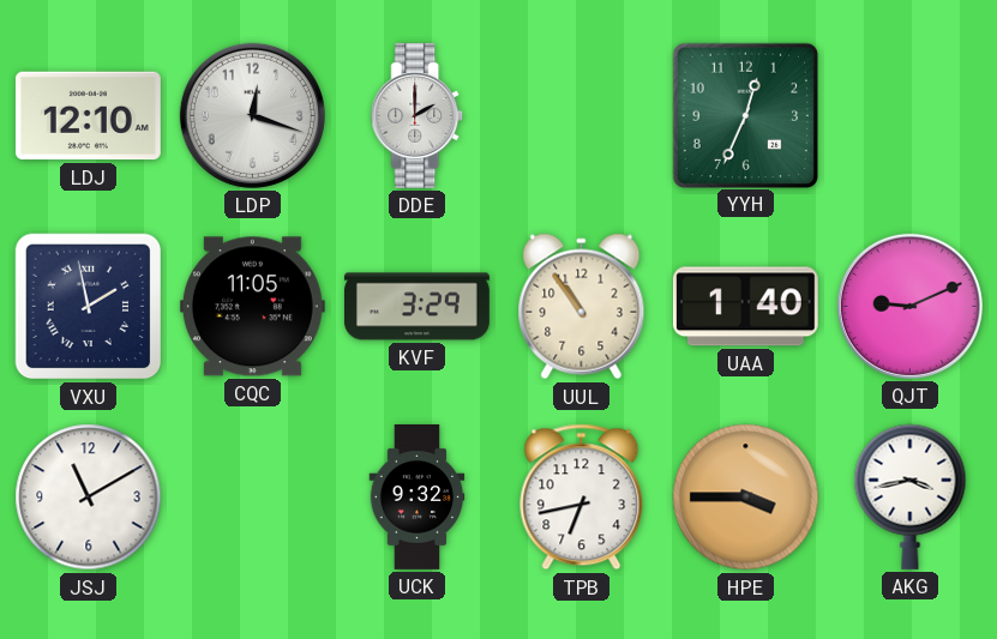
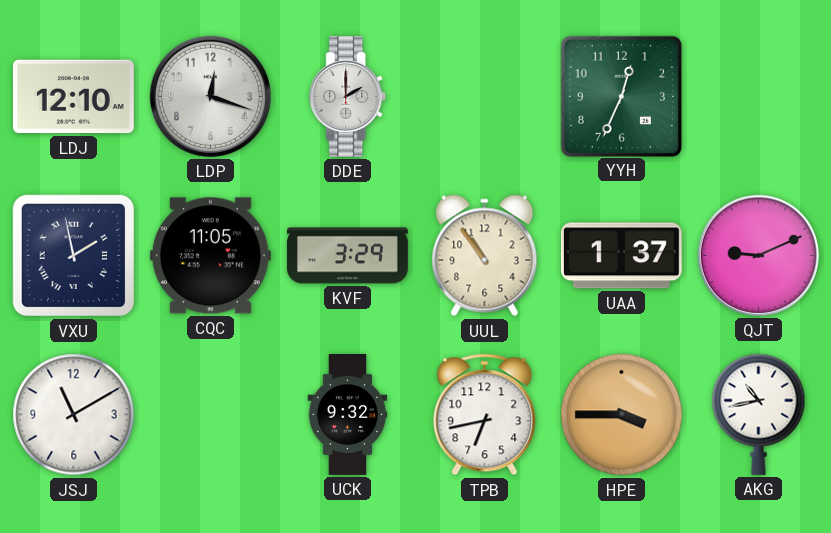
UAA: 1:40 -> 1:37 (621, 256)
AKG: 3:43 -> 10:43 (759, 414)
